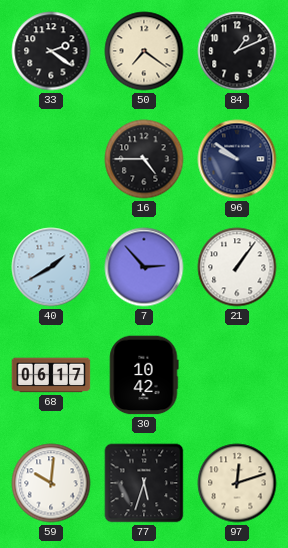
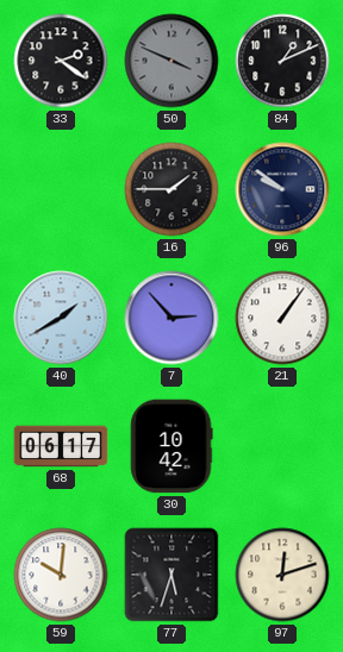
50: 7:21 -> 3:49 (171, 61)
50 dial: cream -> grey (171, 61)
16: 4:45 -> 1:45 (171, 189)
